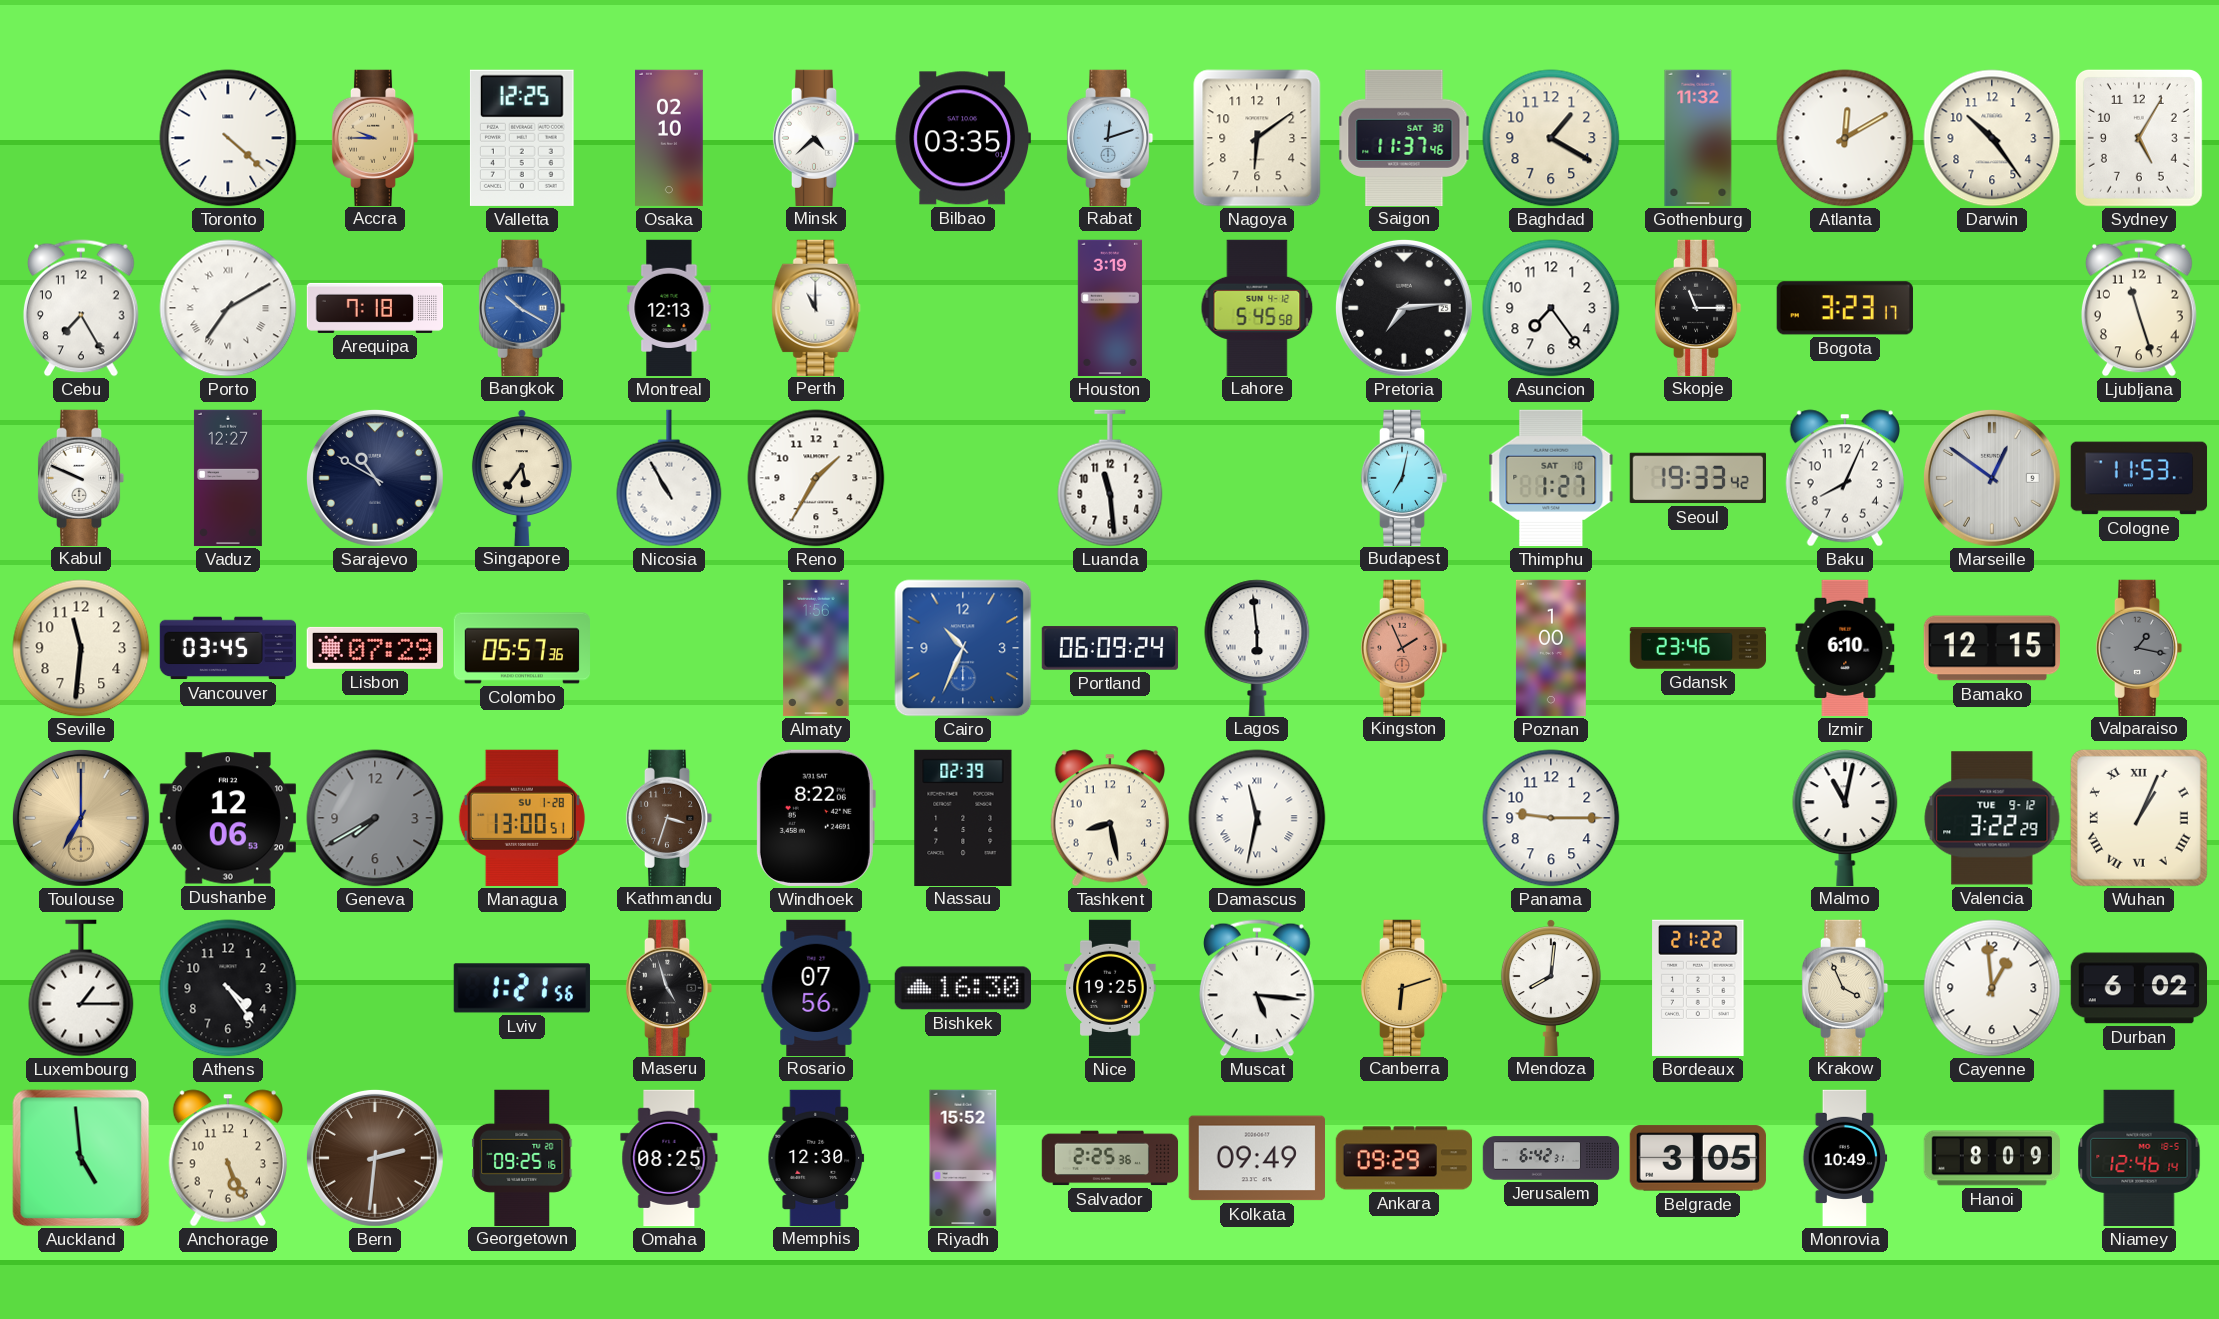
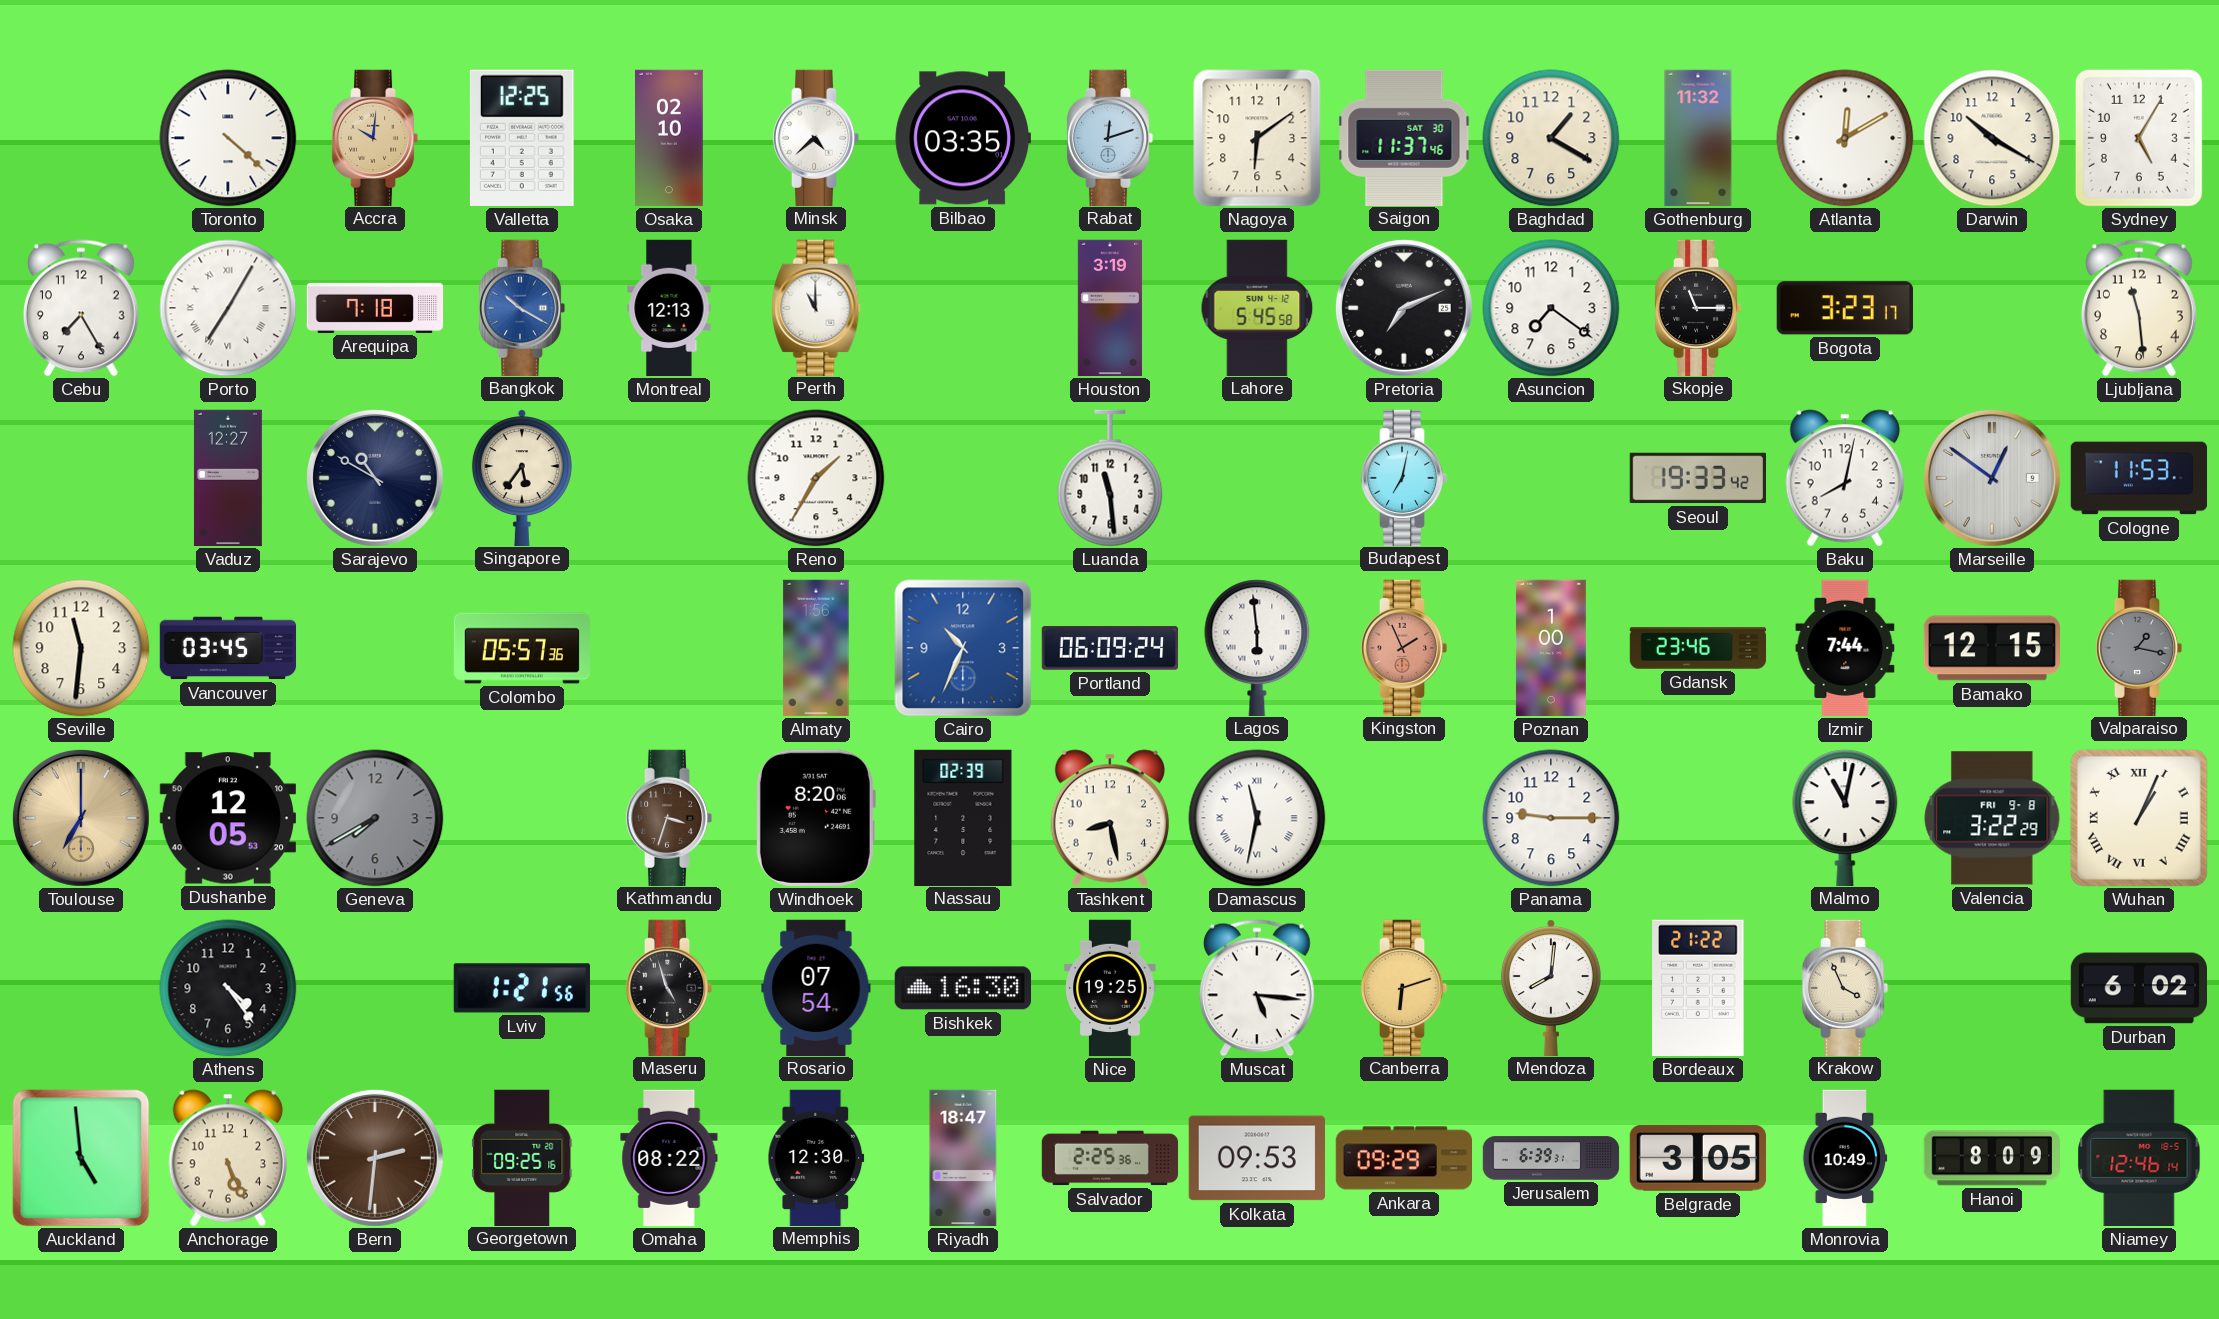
Accra: 9:45 -> 10:01 (375, 137)
Darwin: 10:24 -> 10:20 (1992, 138)
Porto: 7:10 -> 7:05 (228, 308)
Pretoria: 7:14 -> 7:11 (1404, 308)
Asuncion: 7:24 -> 7:21 (1551, 308)
Ljubljana: 11:27 -> 11:29 (2139, 308)
Kabul: 9:49 -> none (81, 477)
Nicosia: 10:55 -> none (669, 478)
Thimphu: 1:27 -> none (1551, 478)
Baku: 8:04 -> 8:02 (1845, 478)
Lisbon: 07:29 -> none (374, 648)
Izmir: 6:10 -> 7:44 (1845, 648)
Dushanbe: 12:06 -> 12:05 (228, 818)
Managua: 13:00 -> none (522, 818)
Windhoek: 8:22 -> 8:20 (815, 818)
Valencia date: TUE 9-12 -> FRI 9-8 (1992, 818)
Luxembourg: 1:15 -> none (81, 988)
Rosario: 07:56 -> 07:54 (816, 987)
Cayenne: 12:59 -> none (1992, 988)
Omaha: 08:25 -> 08:22 (669, 1158)
Riyadh: 15:52 -> 18:47 (963, 1158)
Kolkata: 09:49 -> 09:53 (1256, 1158)
Jerusalem: 6:42 -> 6:39 (1551, 1158)
